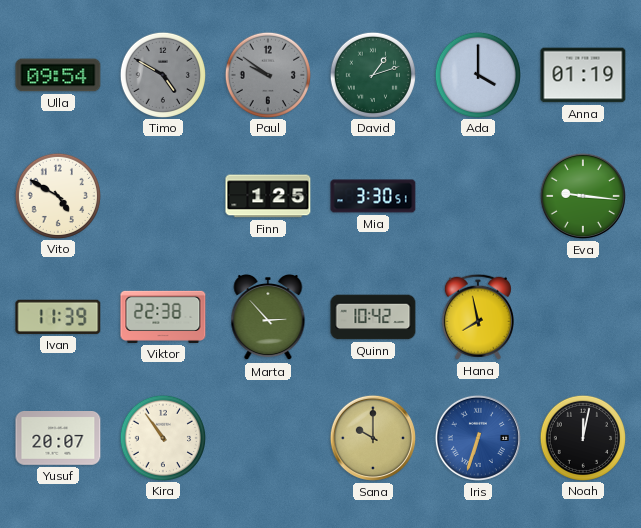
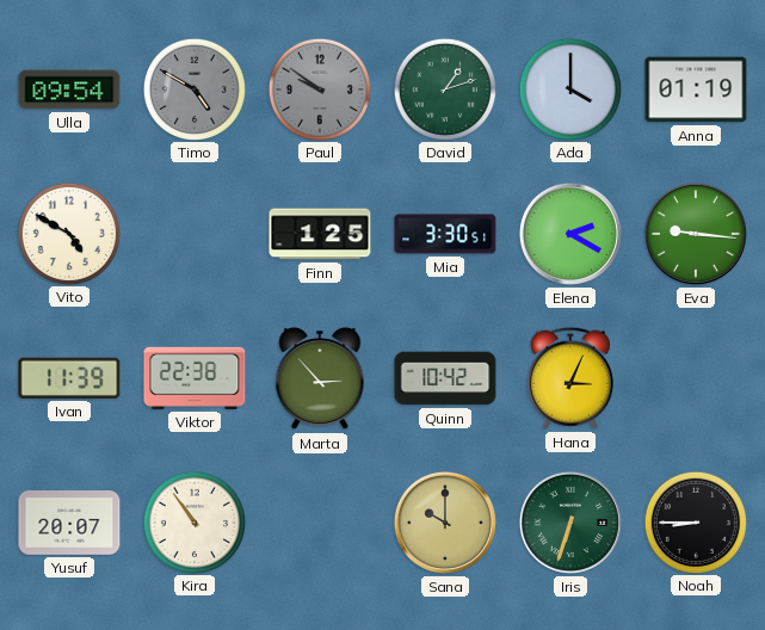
Elena: none -> 2:20 (570, 234)
Hana: 7:58 -> 3:04 (570, 378)
Iris dial: blue -> green (570, 523)
Noah: 12:02 -> 8:45 (695, 521)
